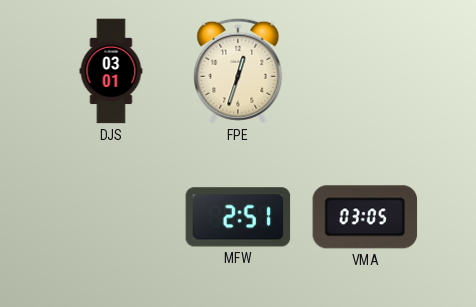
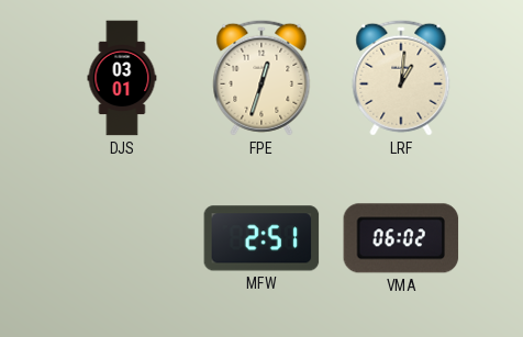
LRF: none -> 1:01 (401, 78)
VMA: 03:05 -> 06:02 (401, 238)
